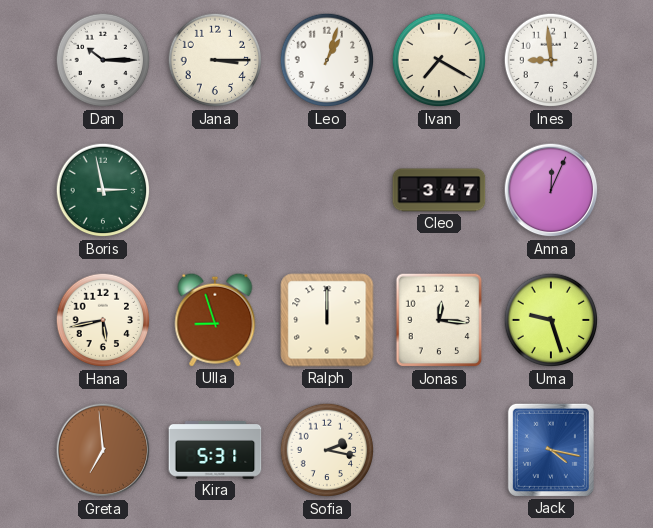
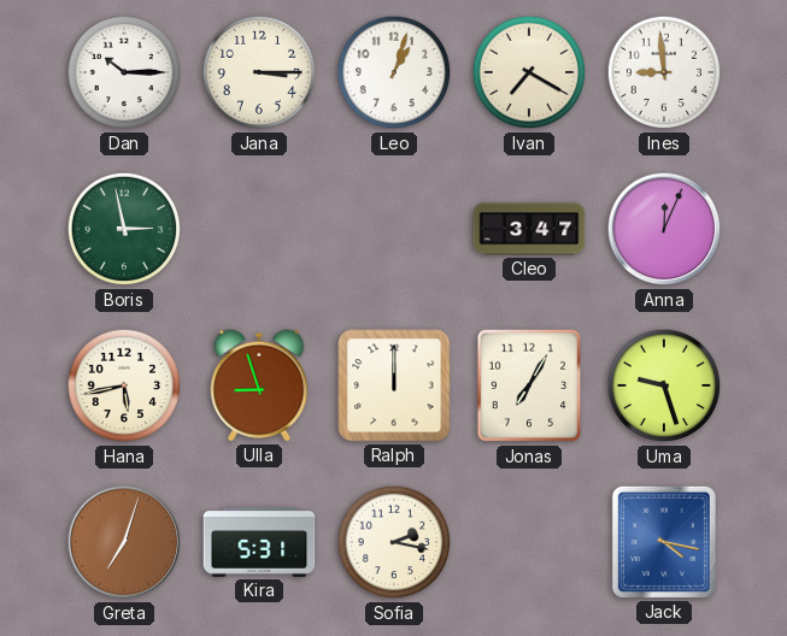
Jonas: 12:16 -> 7:05 (529, 385)
Greta: 6:59 -> 7:03 (124, 542)
